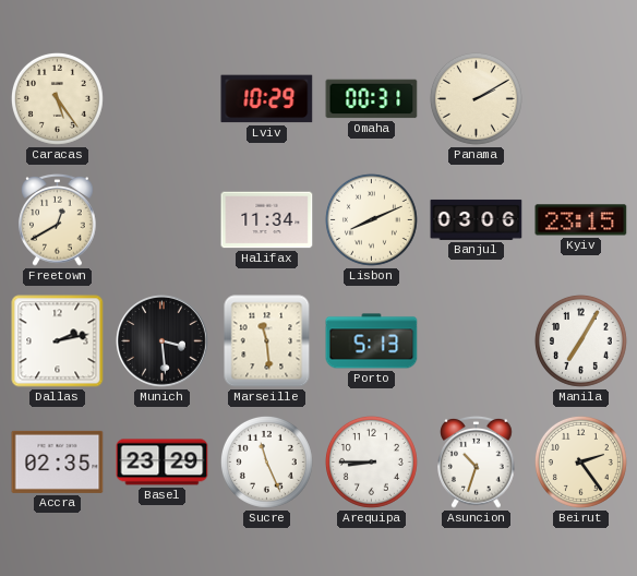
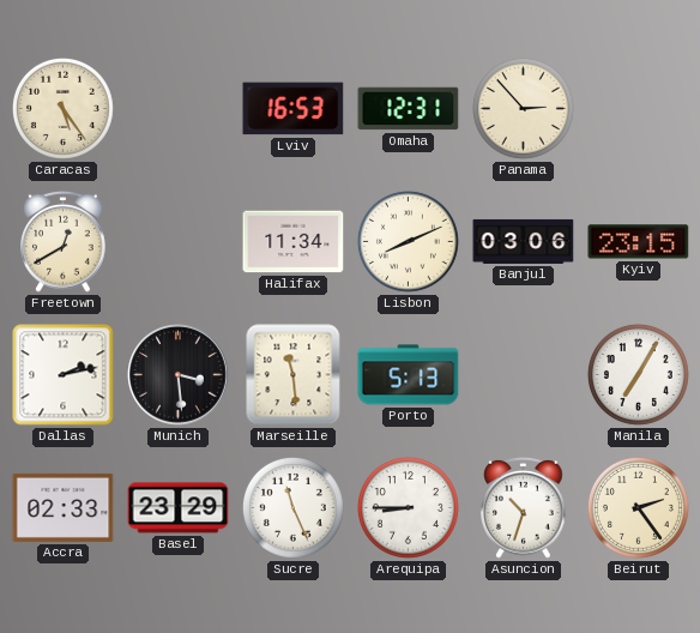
Lviv: 10:29 -> 16:53 (294, 109)
Omaha: 00:31 -> 12:31 (409, 109)
Panama: 2:10 -> 2:53 (523, 108)
Accra: 02:35 -> 02:33 (64, 507)
